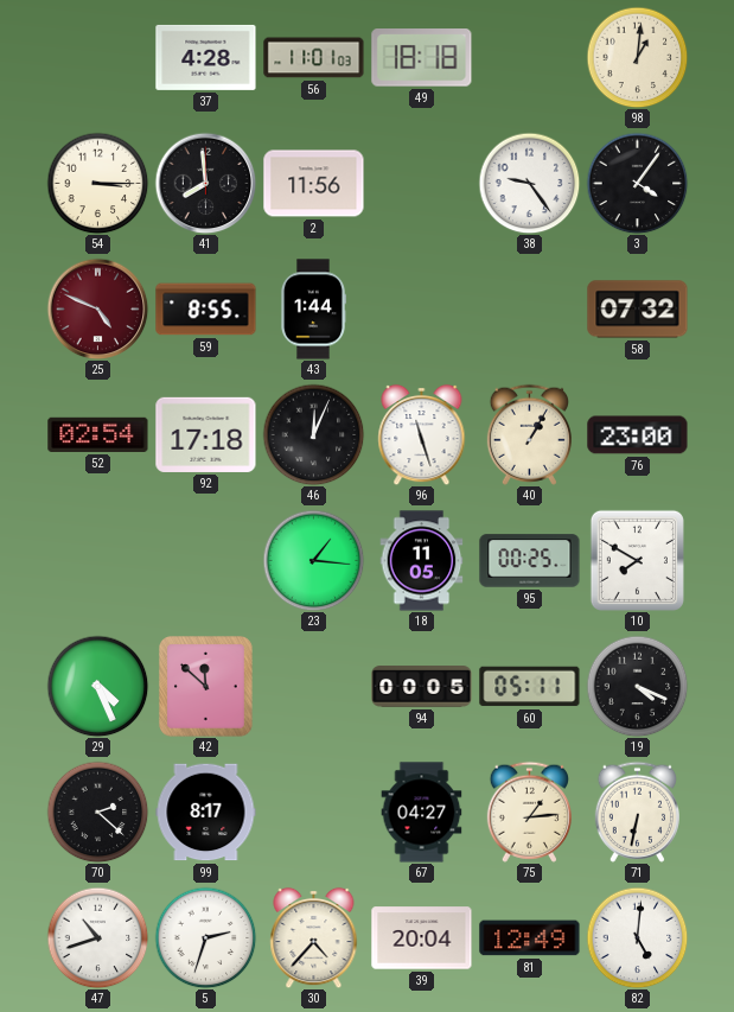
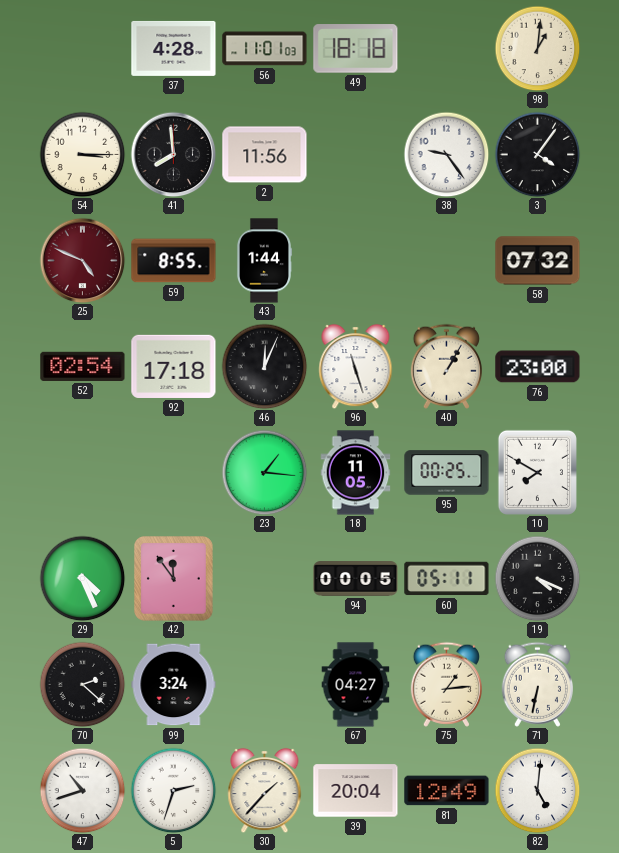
42: 11:52 -> 11:54 (174, 579)
99: 8:17 -> 3:24 (174, 685)
30: 4:37 -> 1:37 (265, 790)
